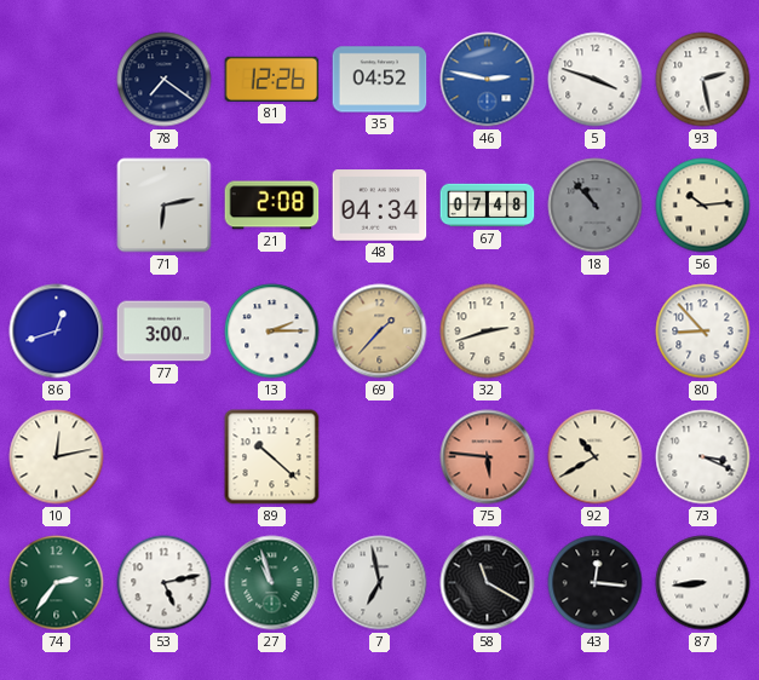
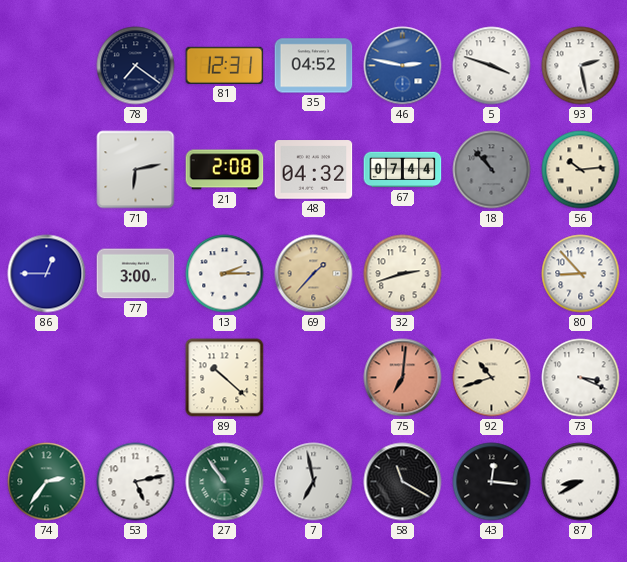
81: 12:26 -> 12:31 (225, 65)
48: 04:34 -> 04:32 (314, 170)
67: 07:48 -> 07:44 (403, 170)
86: 12:42 -> 12:45 (47, 274)
10: 12:13 -> none (57, 457)
75: 5:46 -> 7:01 (403, 378)
92: 10:40 -> 10:42 (492, 378)
27: 10:57 -> 10:54 (225, 482)
87: 8:44 -> 8:40 (581, 482)
